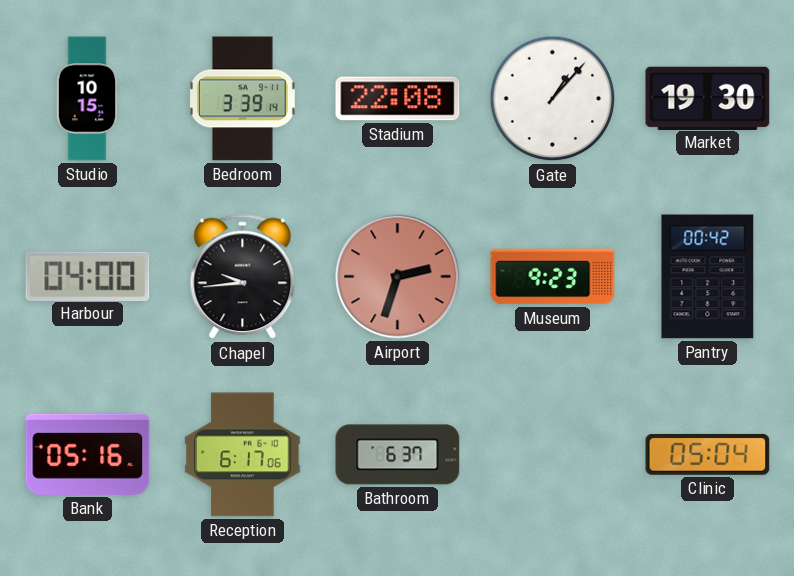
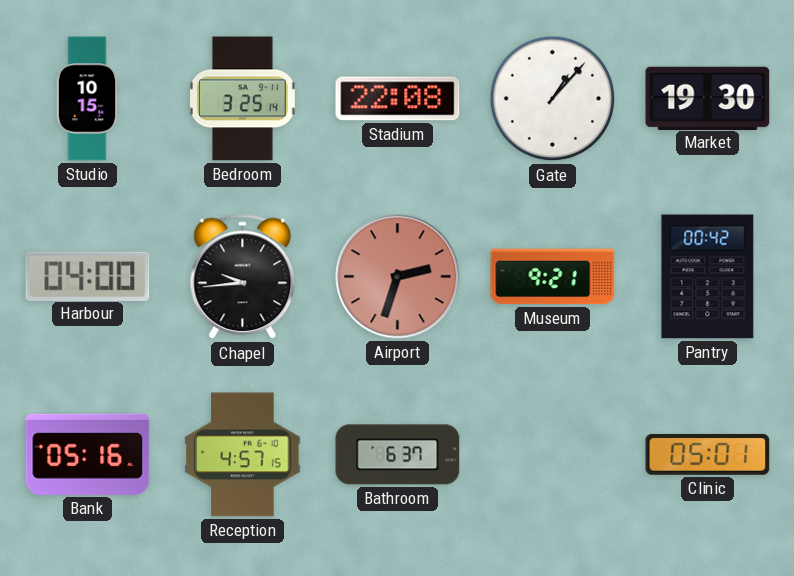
Bedroom: 3:39 -> 3:25 (242, 99)
Museum: 9:23 -> 9:21 (553, 277)
Reception: 6:17 -> 4:57 (243, 455)
Clinic: 05:04 -> 05:01 (708, 454)
